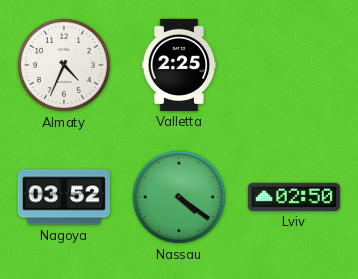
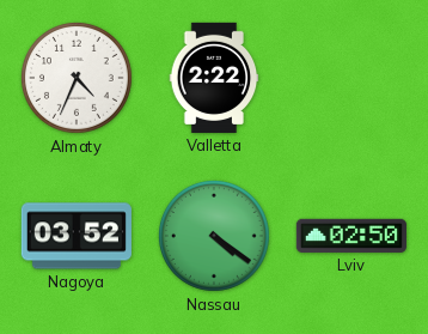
Valletta: 2:25 -> 2:22 (214, 78)
